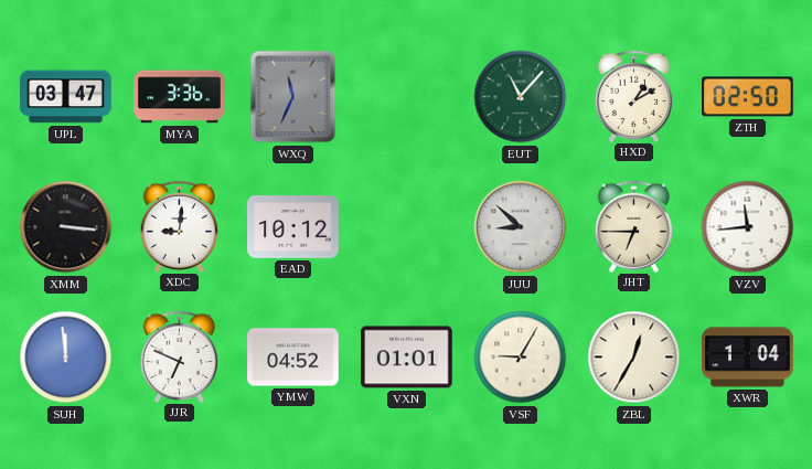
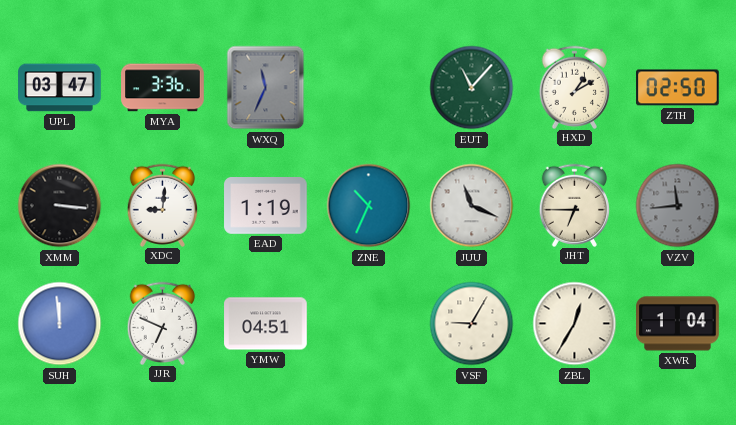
EAD: 10:12 -> 1:19 (266, 206)
ZNE: none -> 10:34 (369, 206)
JUU: 8:52 -> 11:19 (472, 206)
VZV dial: white -> grey (678, 206)
YMW: 04:52 -> 04:51 (266, 324)
VXN: 01:01 -> none (407, 358)
